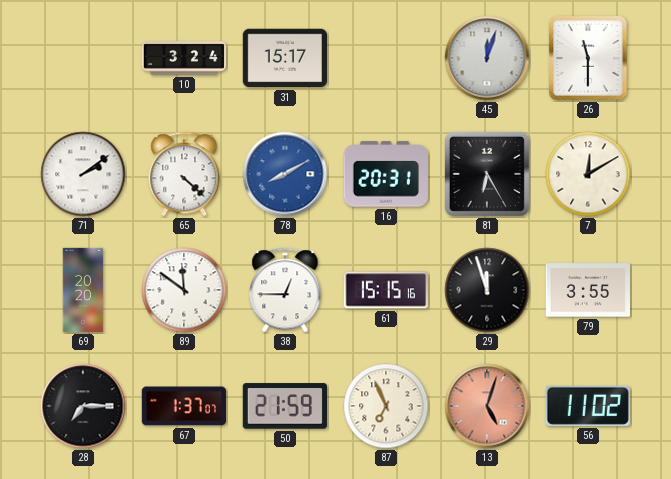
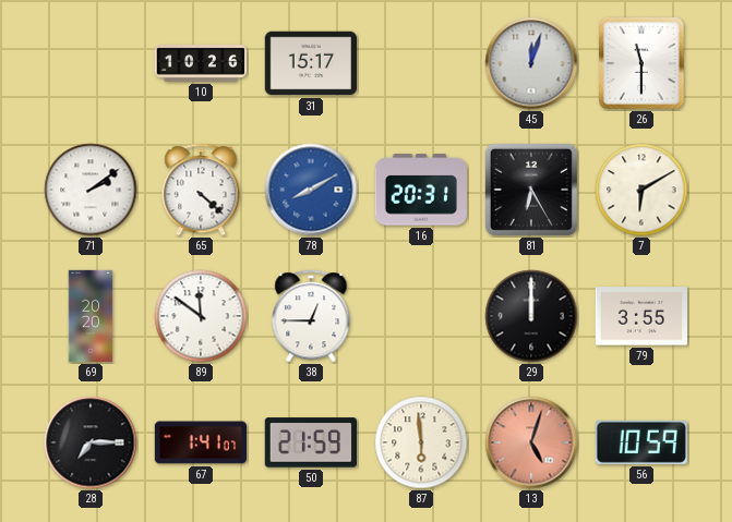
10: 3:24 -> 10:26 (200, 63)
7: 12:10 -> 6:10 (641, 190)
61: 15:15 -> none (385, 290)
29: 11:57 -> 12:00 (531, 316)
67: 1:37 -> 1:41 (200, 442)
87: 6:56 -> 5:59 (421, 442)
56: 11:02 -> 10:59 (641, 442)
